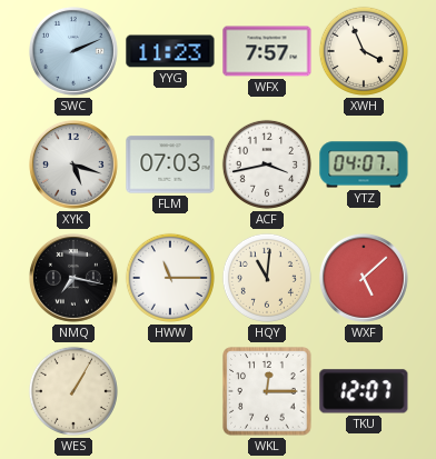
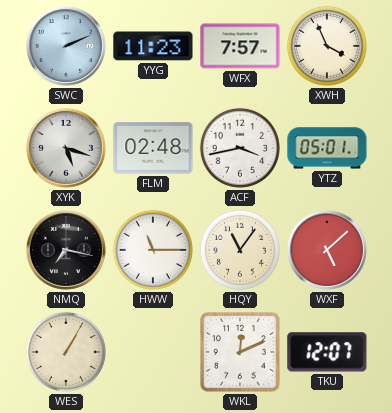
FLM: 07:03 -> 02:48 (153, 148)
YTZ: 04:07 -> 05:01 (327, 148)
HQY: 11:01 -> 11:06 (240, 250)
WKL: 12:15 -> 12:11 (240, 352)
